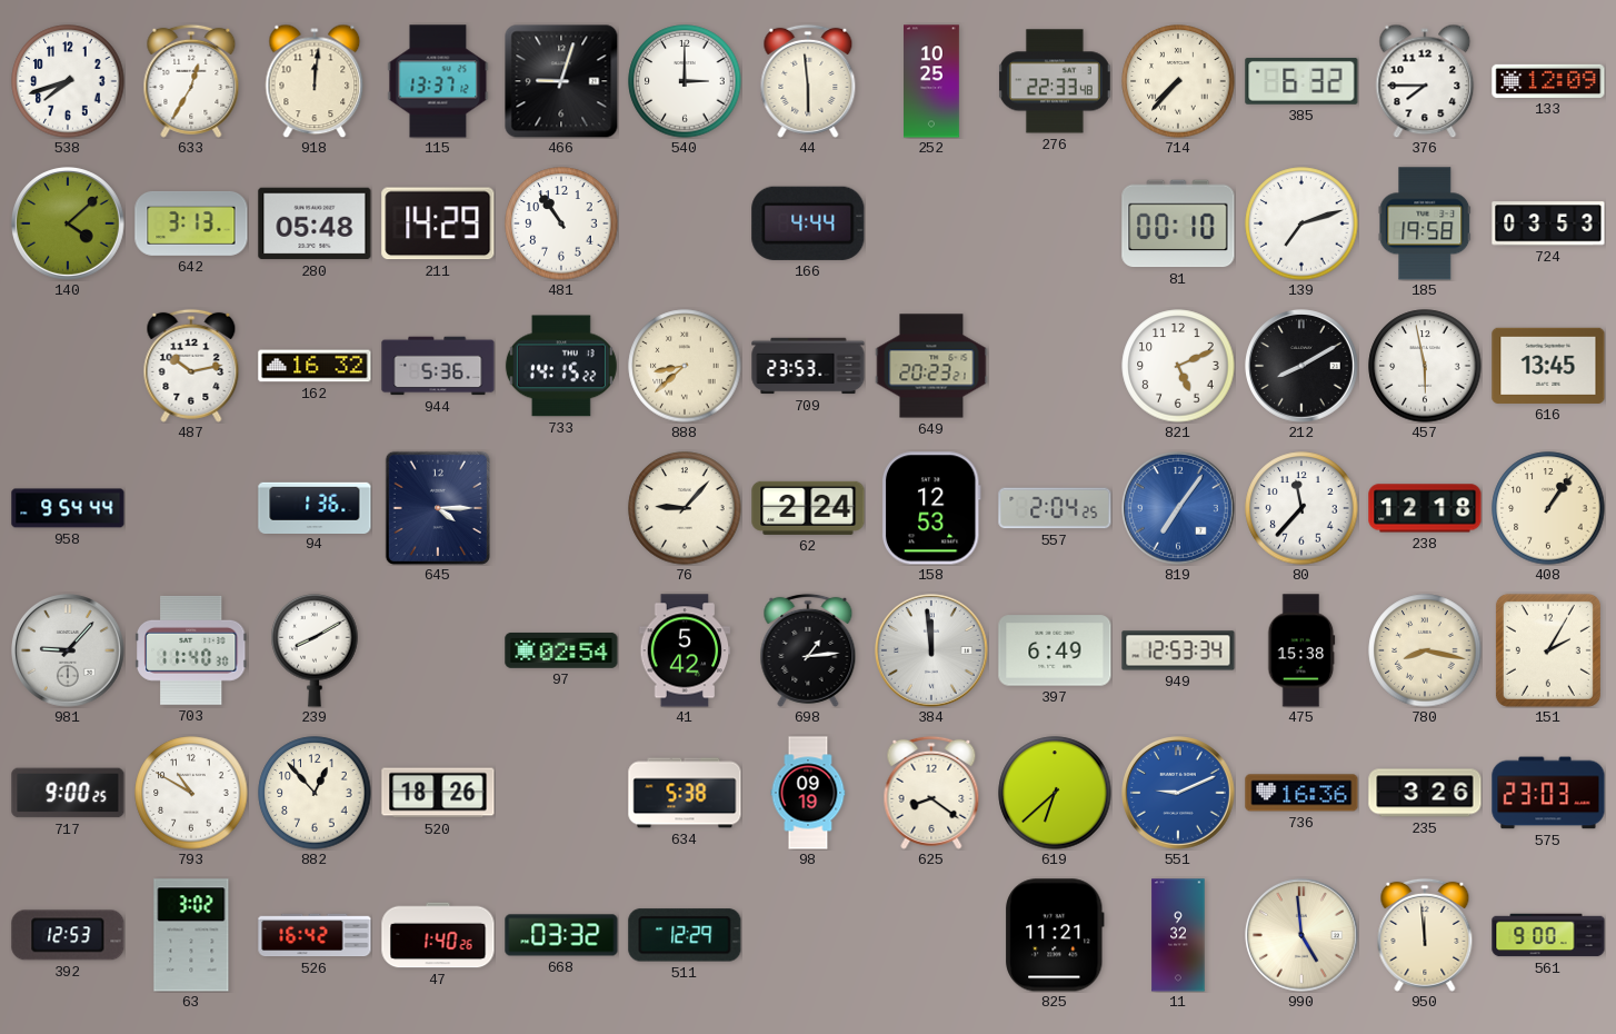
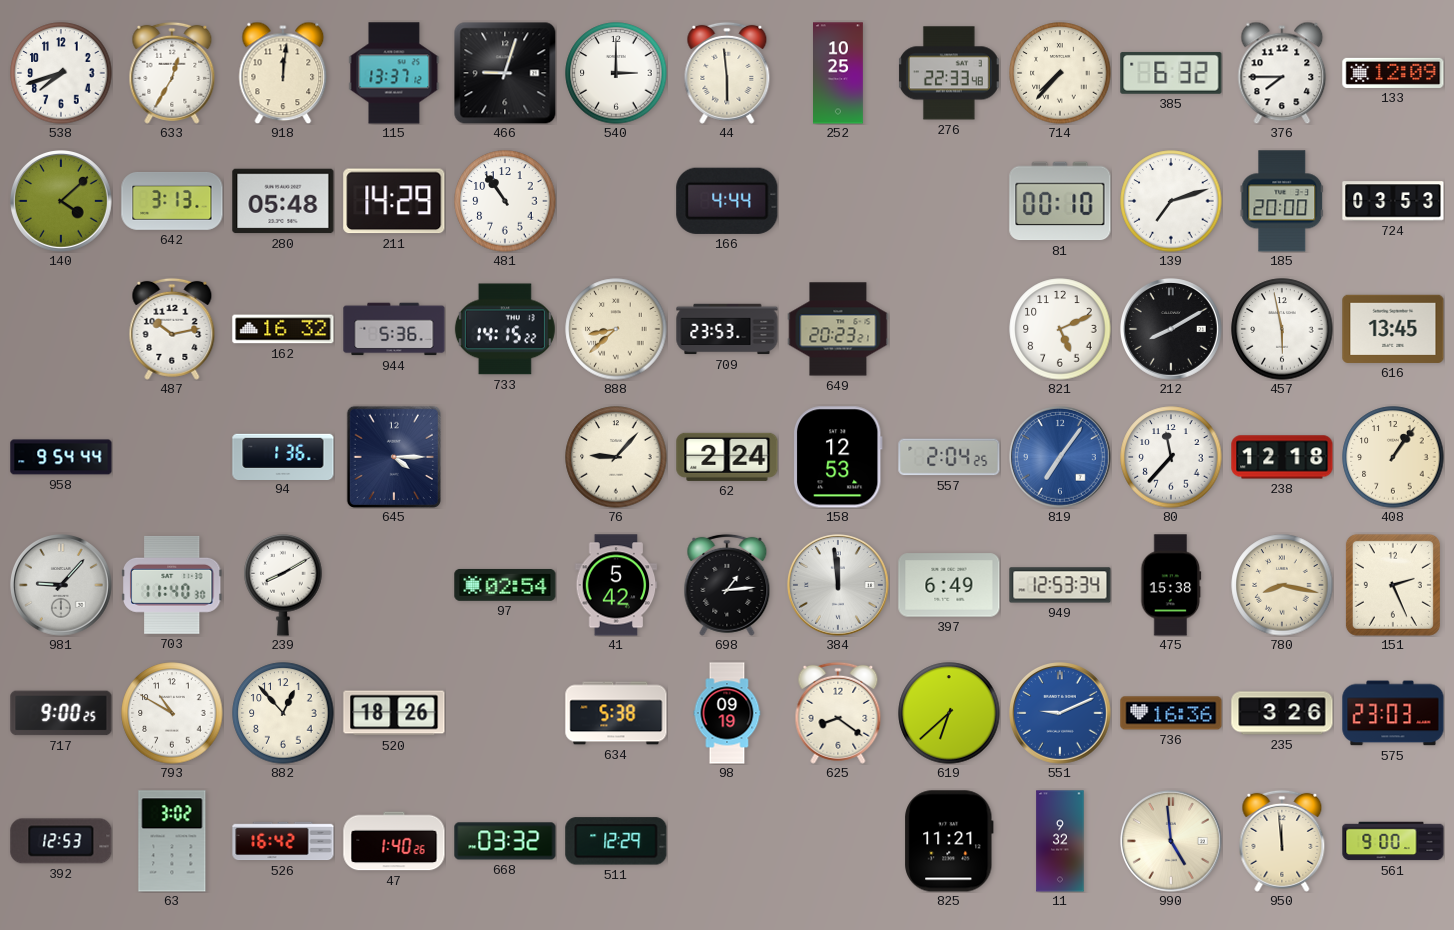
185: 19:58 -> 20:00 (1282, 201)
151: 2:05 -> 2:26 (1393, 585)
